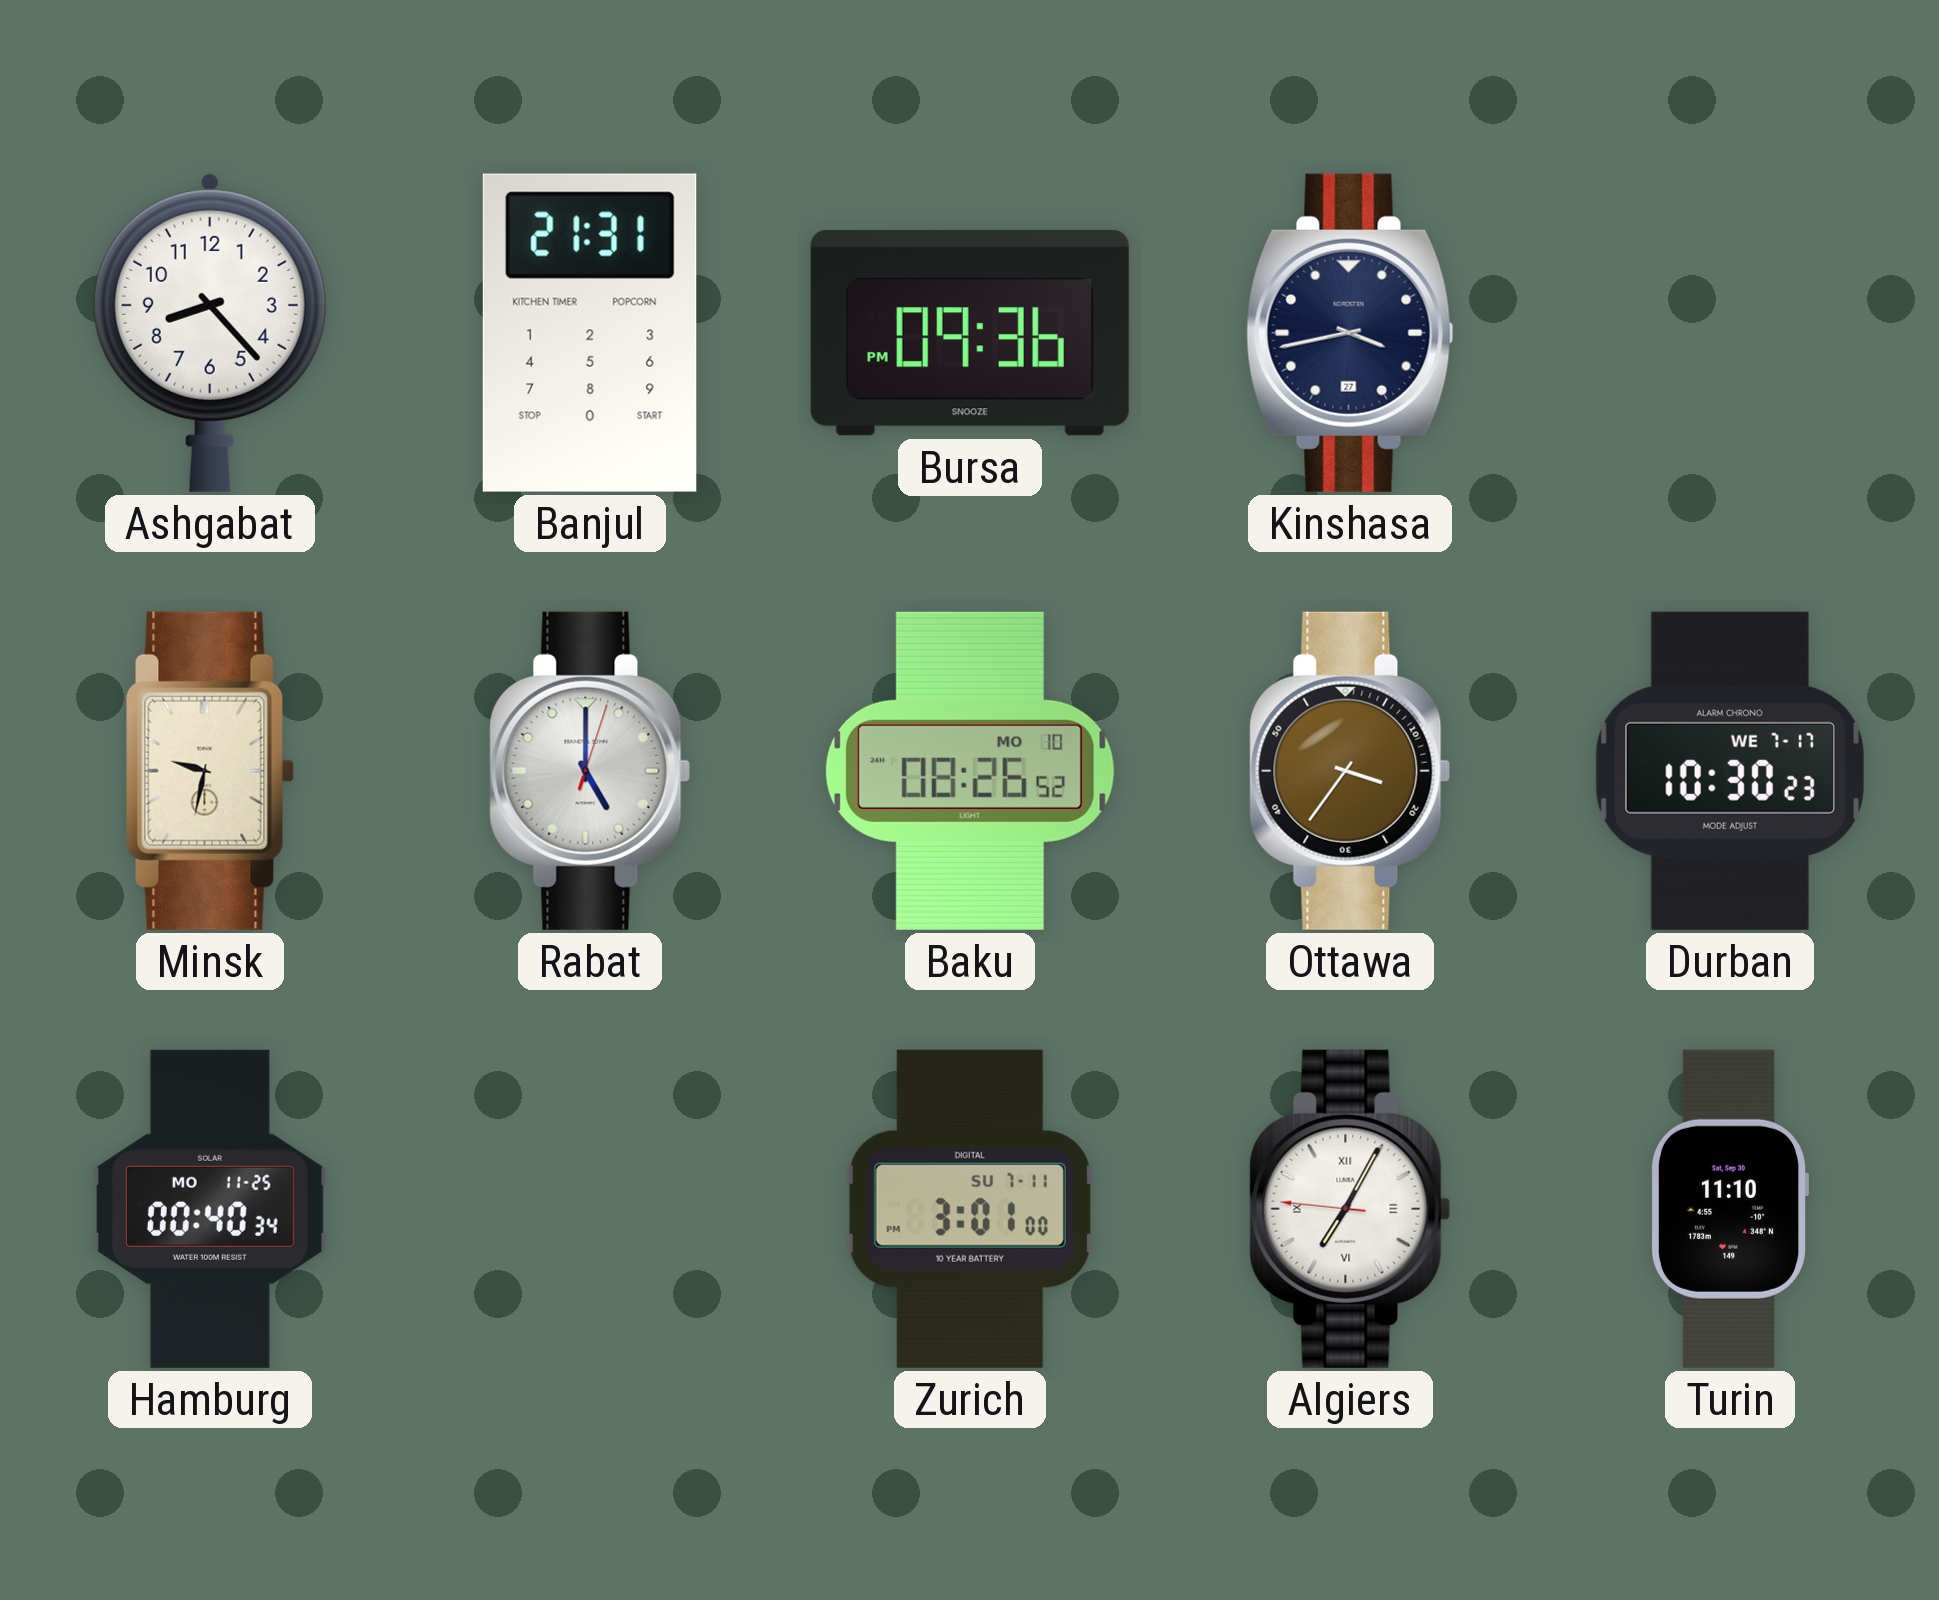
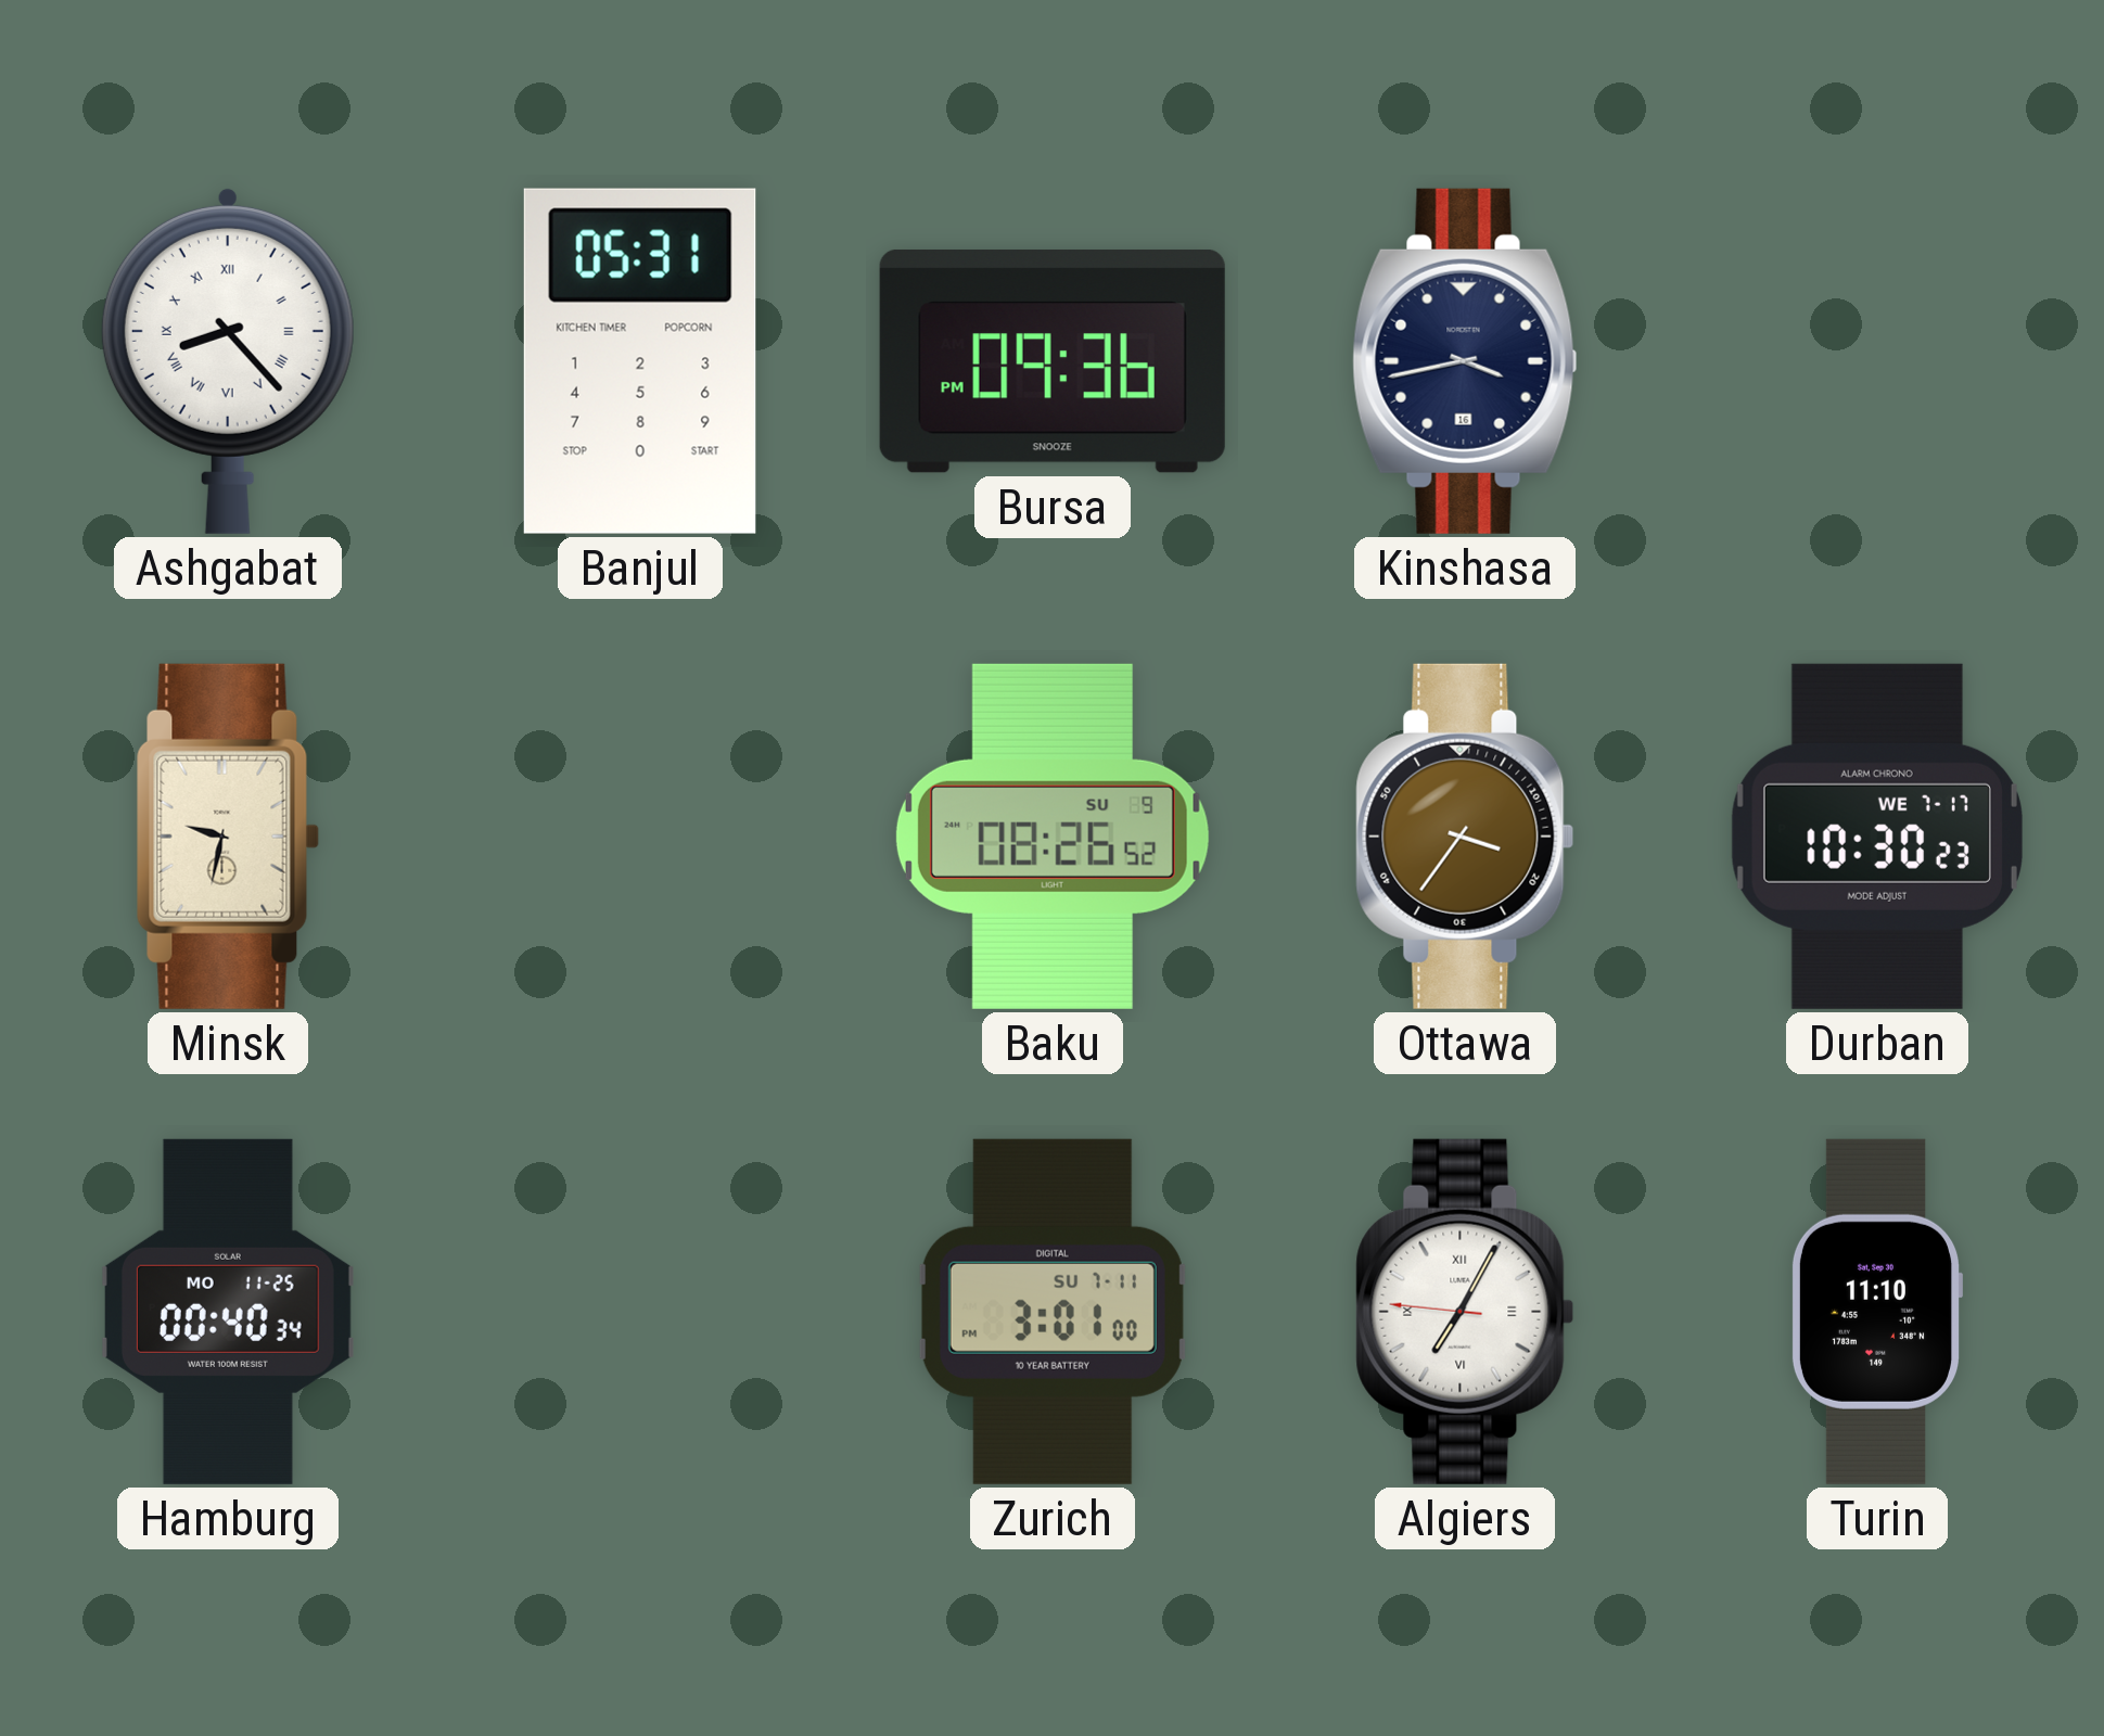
Ashgabat numerals: Arabic -> Roman (228, 360)
Banjul: 21:31 -> 05:31 (640, 361)
Kinshasa date: 27 -> 16 (1465, 361)
Rabat: 5:00 -> none (590, 771)
Baku date: MO 10 -> SU 9 (1053, 837)
